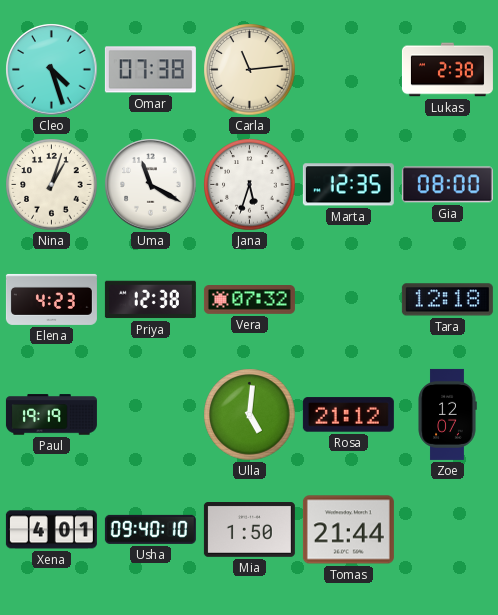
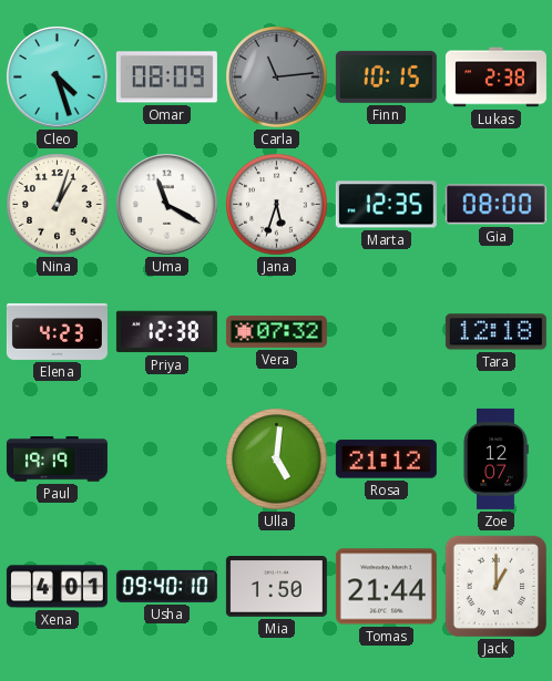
Omar: 07:38 -> 08:09 (166, 78)
Carla dial: cream -> grey (277, 78)
Finn: none -> 10:15 (386, 76)
Jack: none -> 1:00 (497, 587)
